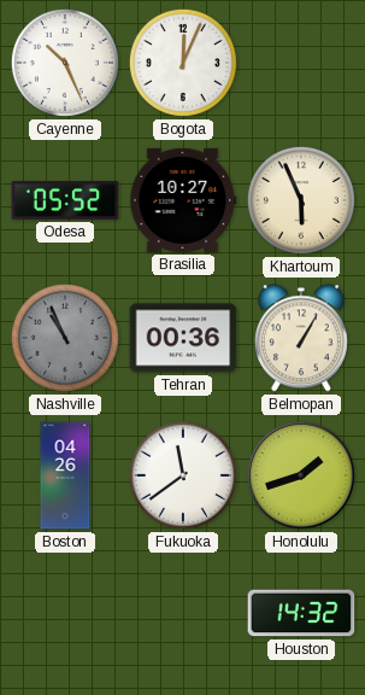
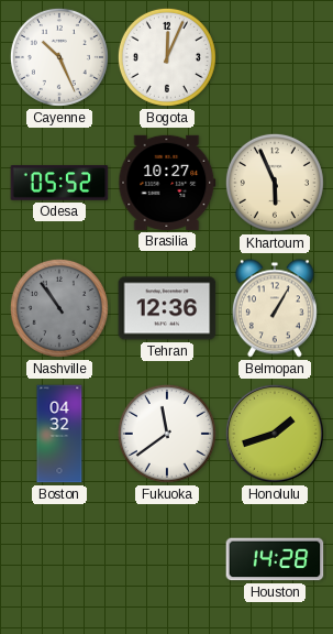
Nashville: 10:56 -> 10:54 (59, 308)
Tehran: 00:36 -> 12:36 (167, 308)
Boston: 04:26 -> 04:32 (59, 434)
Houston: 14:32 -> 14:28 (275, 559)
